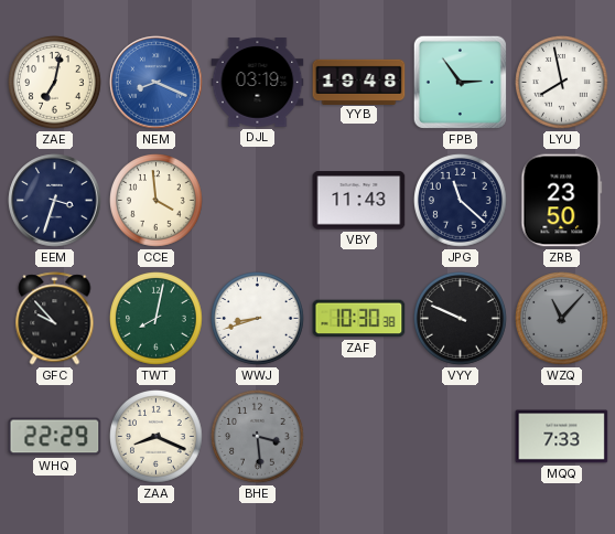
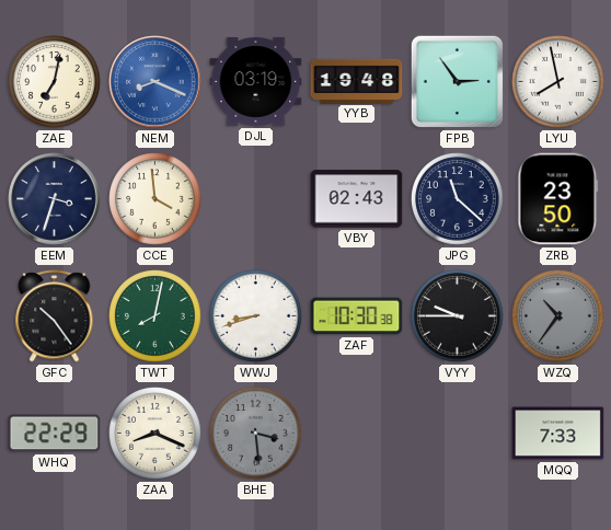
VBY: 11:43 -> 02:43 (357, 199)
GFC: 9:53 -> 10:24 (55, 316)
VYY: 9:49 -> 9:45 (458, 316)
WZQ: 11:07 -> 10:36 (558, 316)
